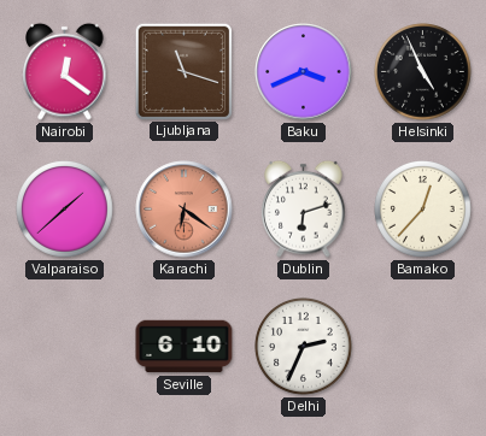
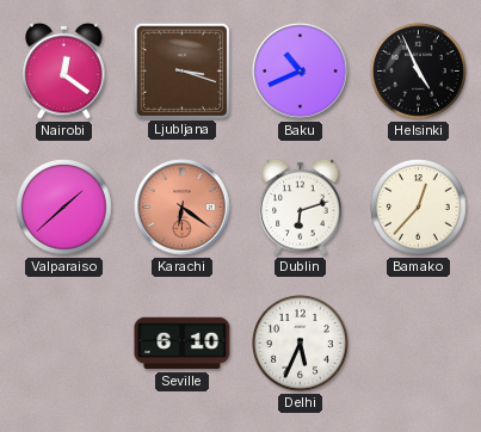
Ljubljana: 11:18 -> 3:18 (181, 70)
Baku: 3:41 -> 10:41 (301, 72)
Delhi: 2:34 -> 5:34 (301, 344)
